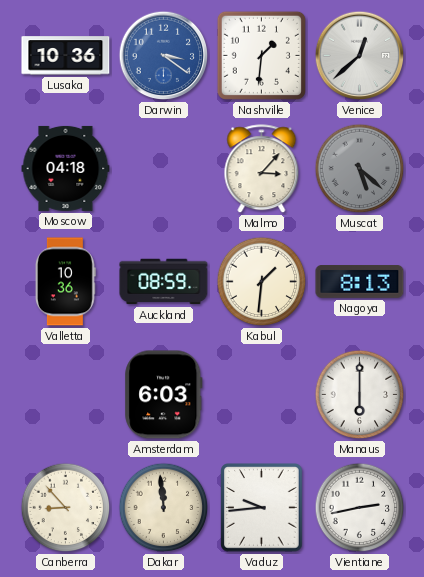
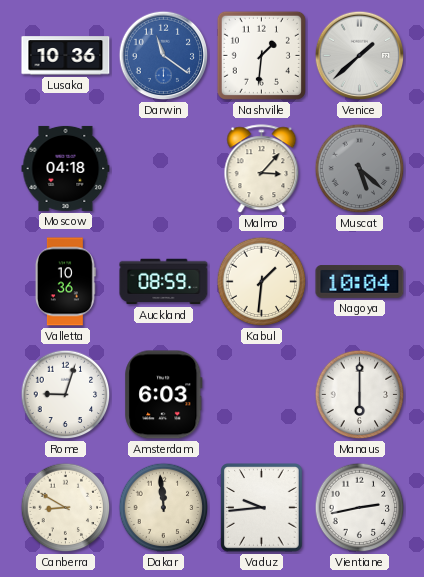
Darwin: 3:21 -> 11:21 (164, 56)
Venice: 12:38 -> 1:38 (360, 56)
Nagoya: 8:13 -> 10:04 (360, 282)
Rome: none -> 9:03 (66, 395)
Canberra: 8:53 -> 8:50 (66, 508)
